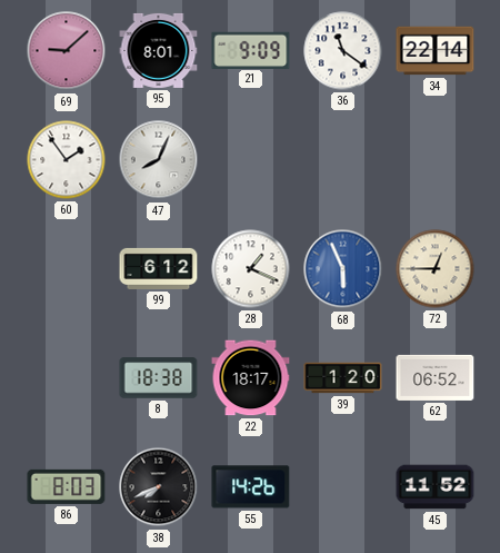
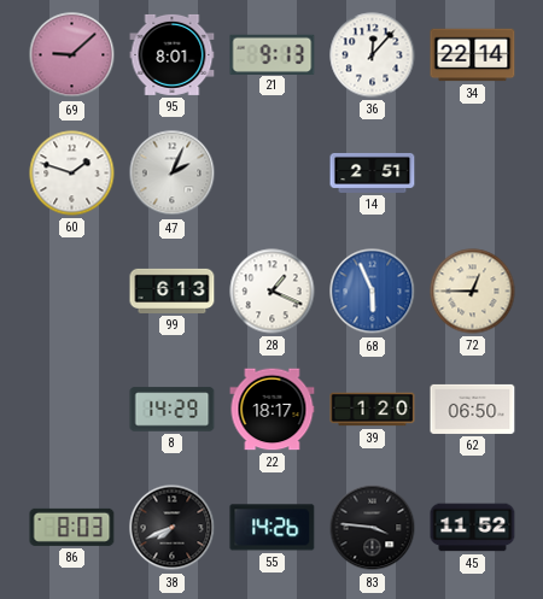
21: 9:09 -> 9:13 (273, 54)
36: 11:21 -> 12:07 (373, 55)
60: 1:54 -> 1:48 (72, 174)
47: 8:04 -> 2:04 (173, 174)
14: none -> 2:51 (373, 172)
99: 6:12 -> 6:13 (173, 290)
8: 18:38 -> 14:29 (173, 410)
62: 06:52 -> 06:50 (473, 409)
83: none -> 3:46 (373, 528)
